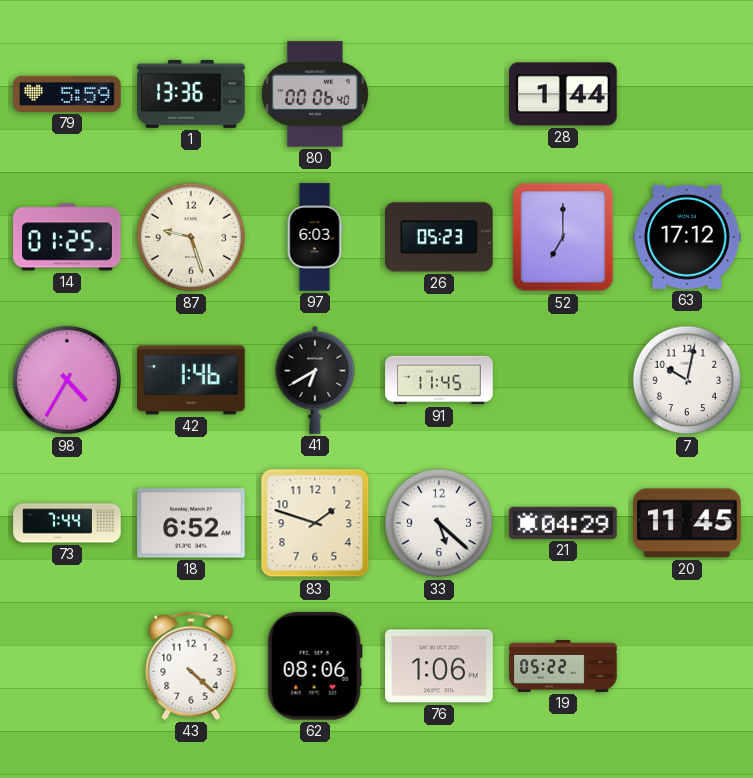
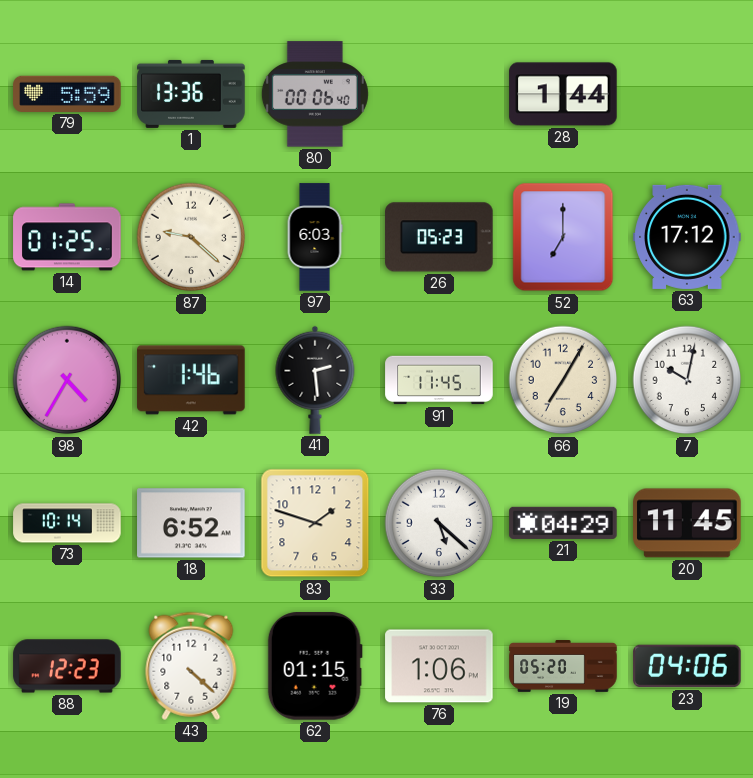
87: 9:27 -> 9:22 (191, 237)
41: 6:40 -> 2:29 (315, 380)
66: none -> 7:05 (563, 380)
73: 7:44 -> 10:14 (67, 523)
88: none -> 12:23 (67, 666)
62: 08:06 -> 01:15 (315, 666)
19: 05:22 -> 05:20 (563, 666)
23: none -> 04:06 (687, 666)
